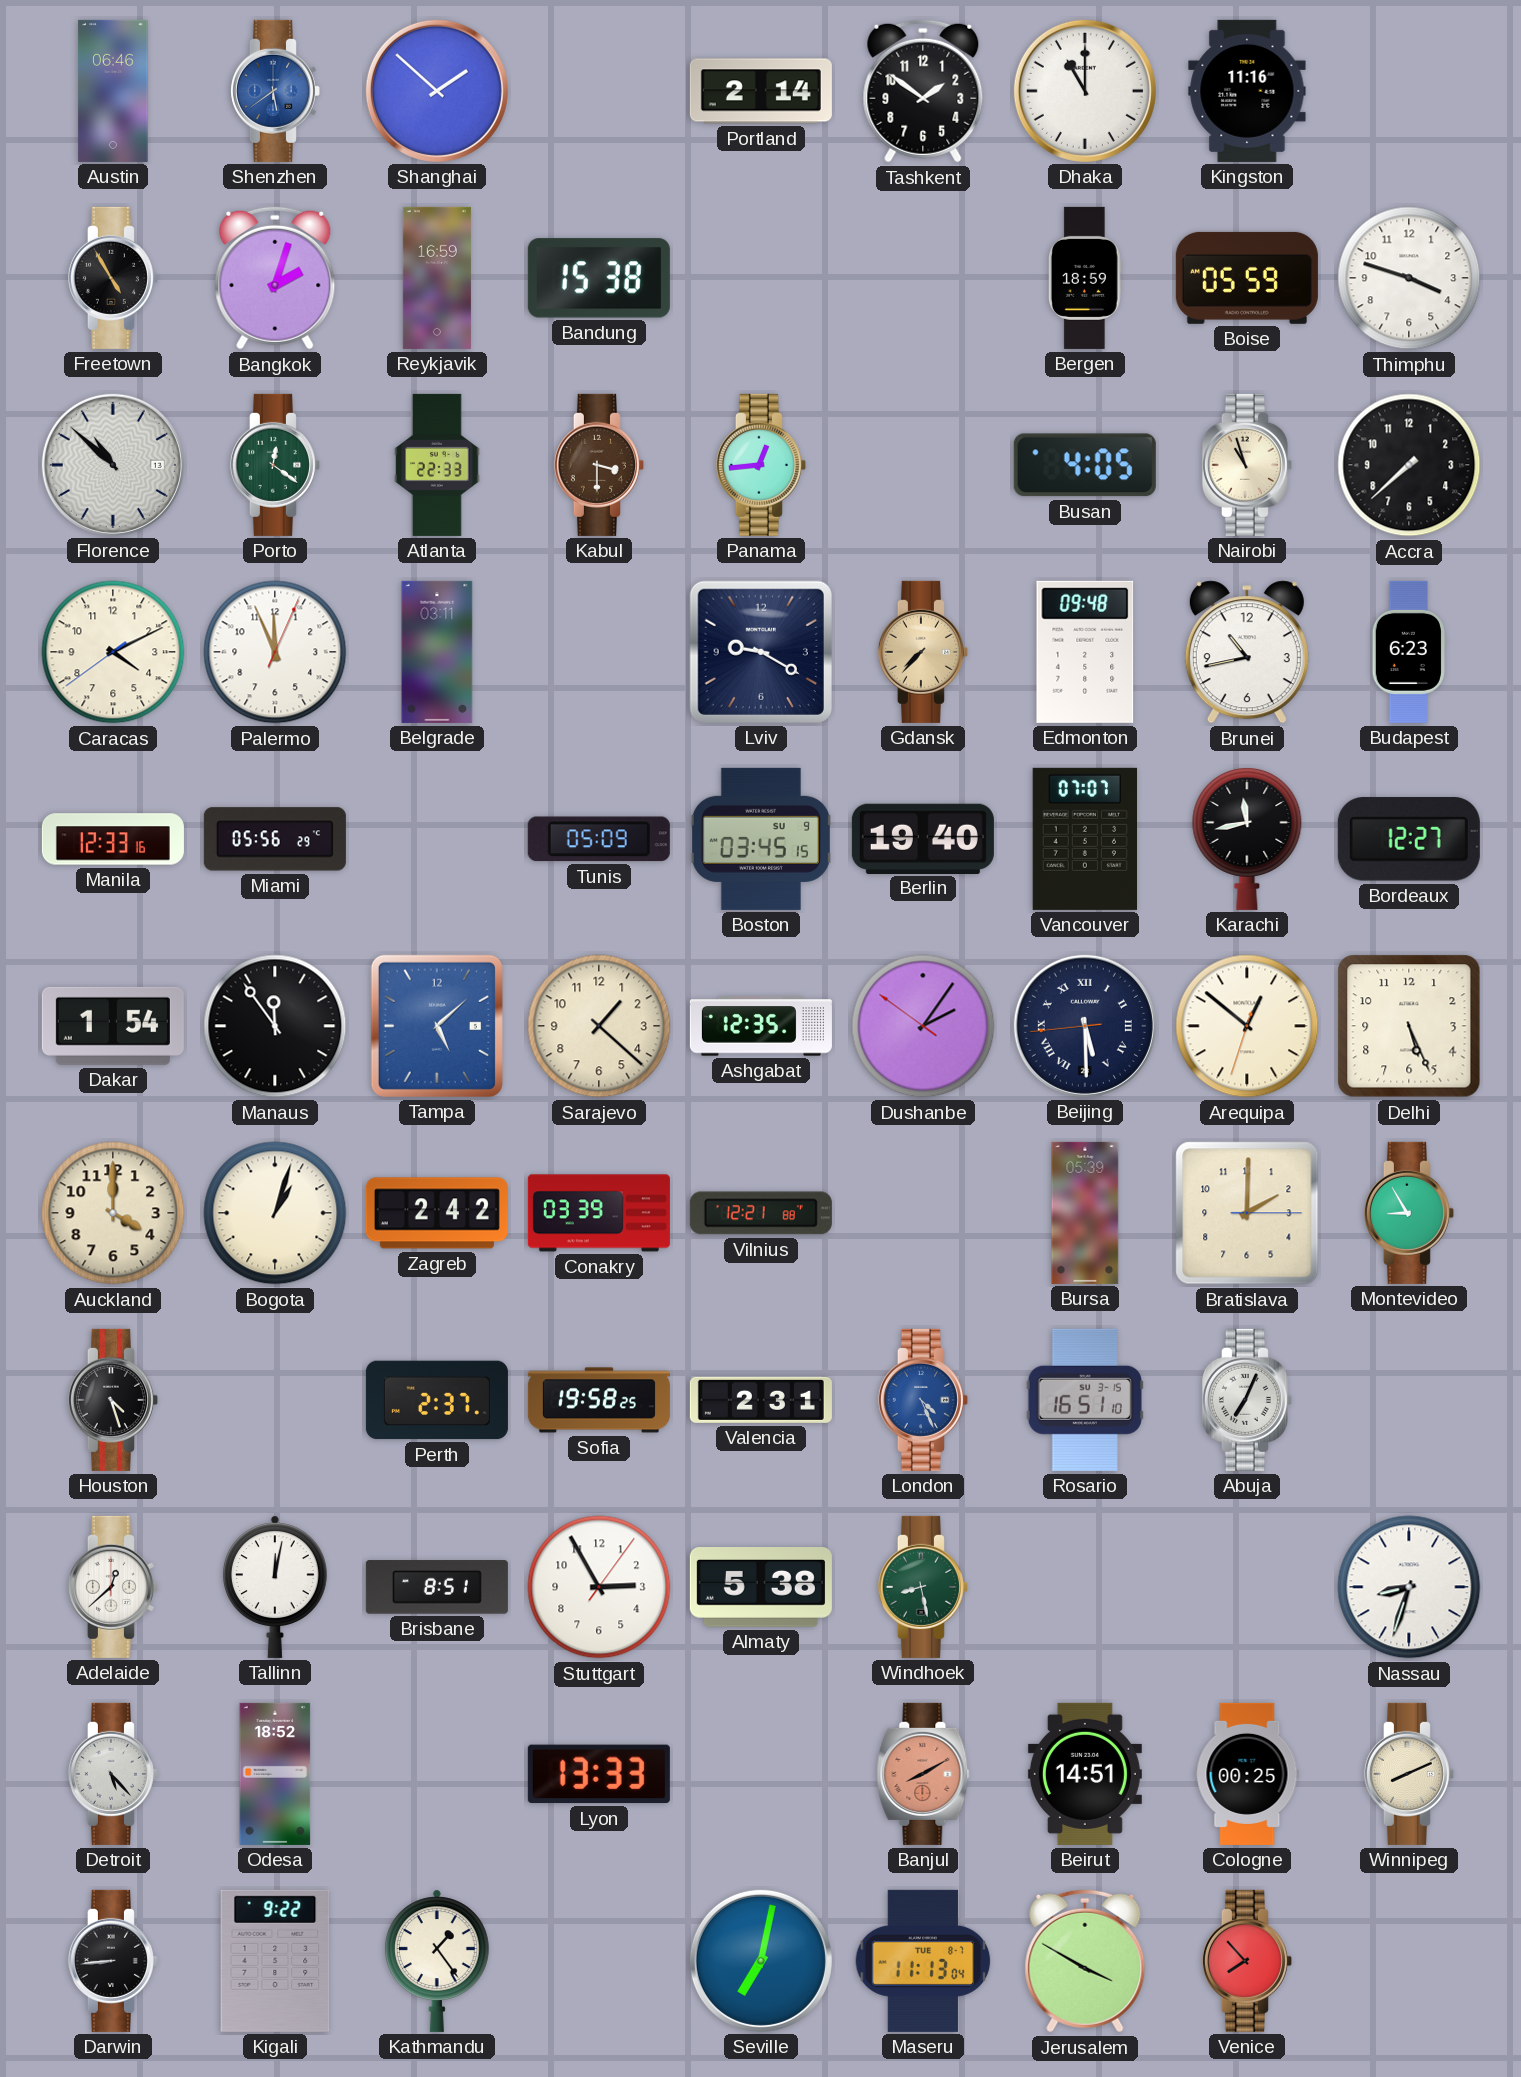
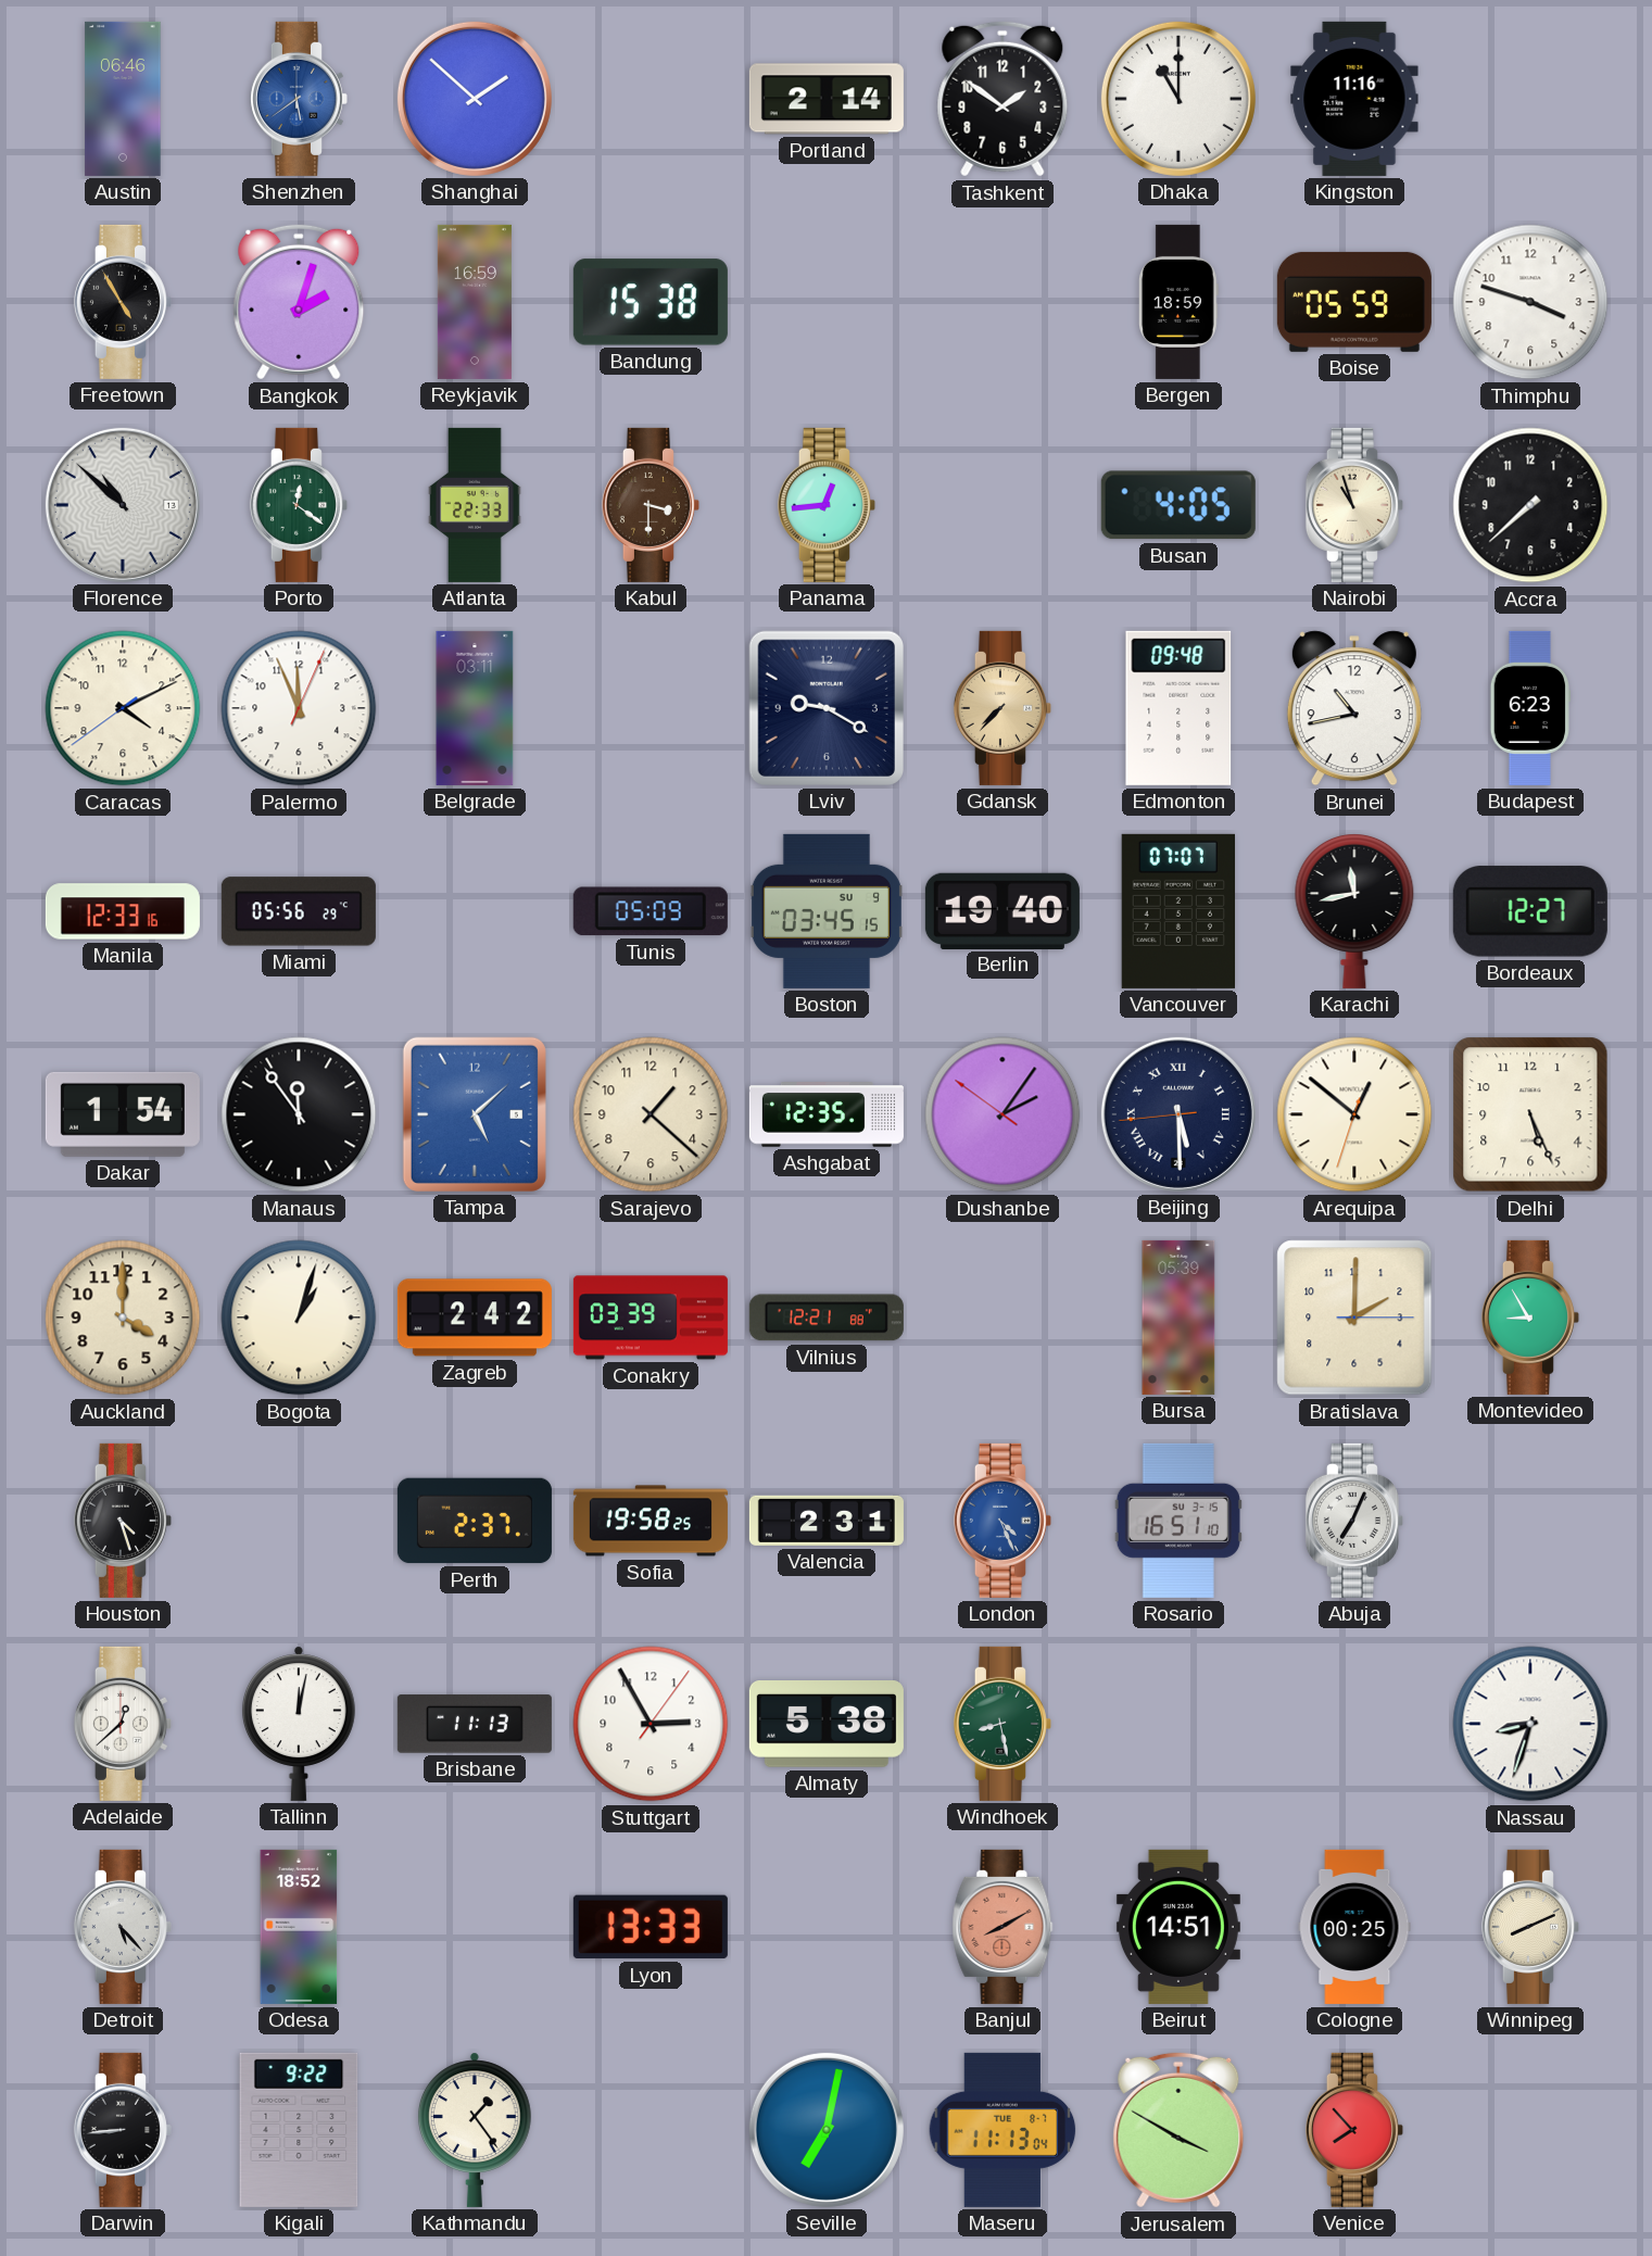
Brisbane: 8:51 -> 11:13 (475, 1724)
